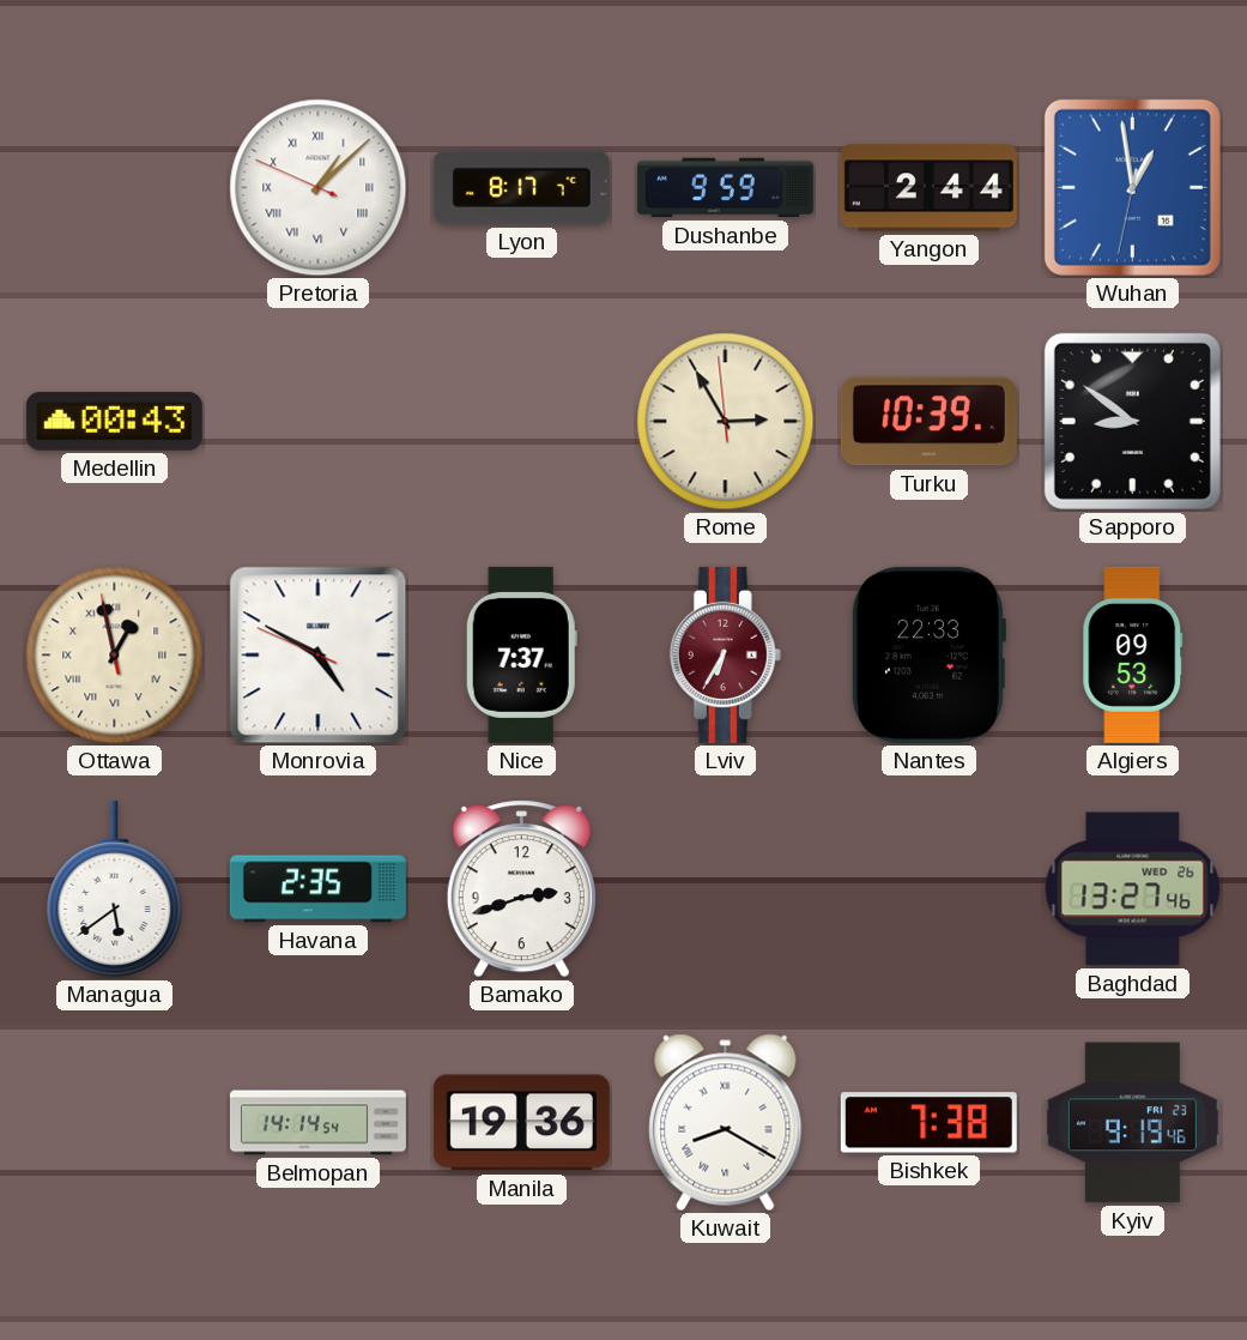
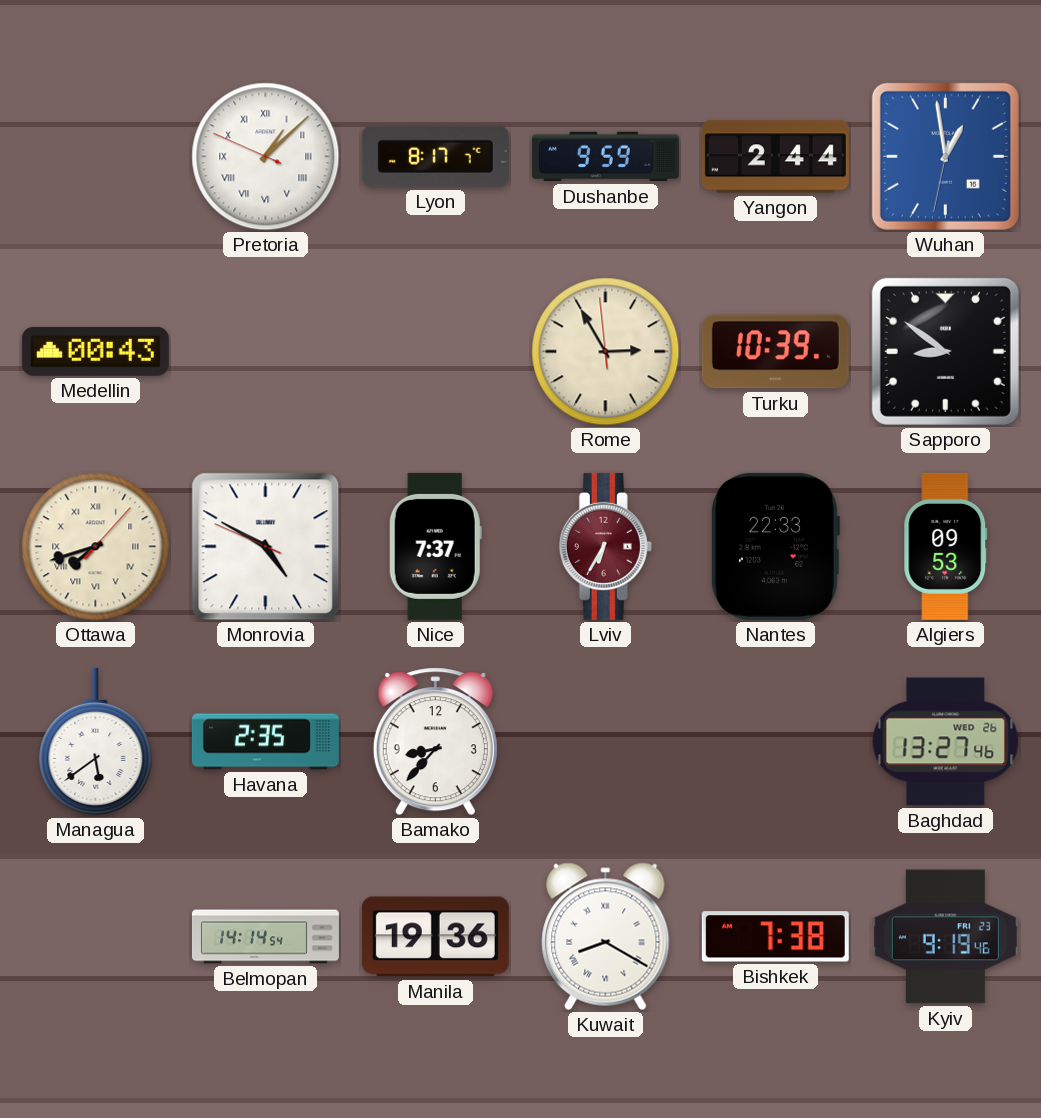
Ottawa: 12:57 -> 7:42 (96, 547)
Bamako: 2:42 -> 8:37 (435, 742)
